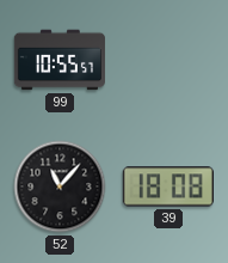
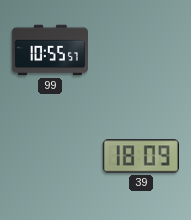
52: 11:07 -> none (60, 186)
39: 18:08 -> 18:09 (141, 156)
